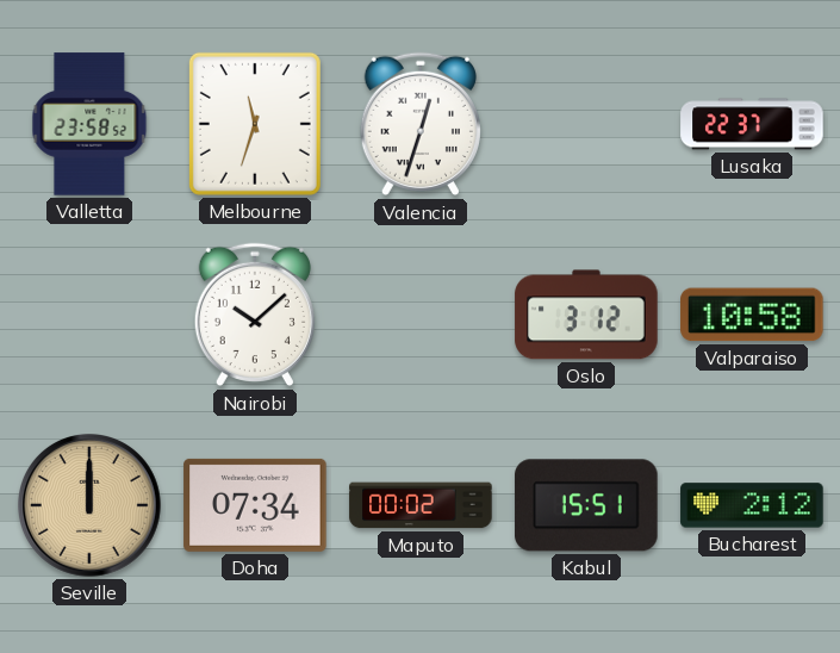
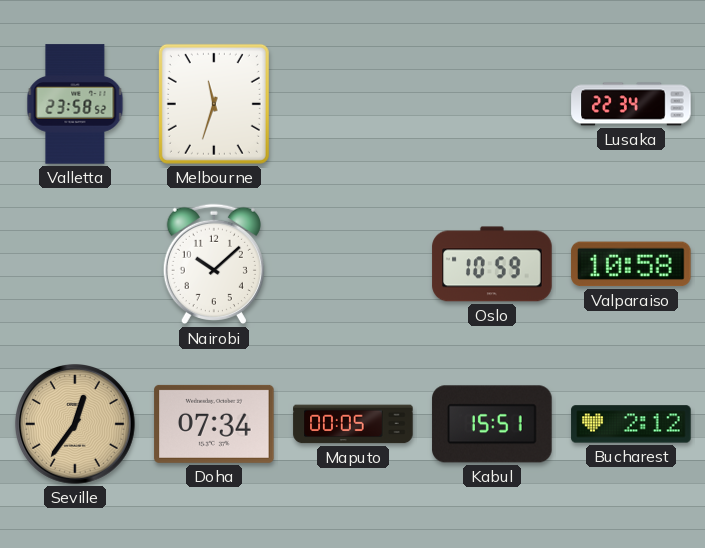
Valencia: 12:33 -> none (421, 124)
Lusaka: 22:37 -> 22:34 (631, 104)
Oslo: 3:12 -> 10:59 (492, 264)
Seville: 12:00 -> 12:36 (76, 425)
Maputo: 00:02 -> 00:05 (353, 424)
